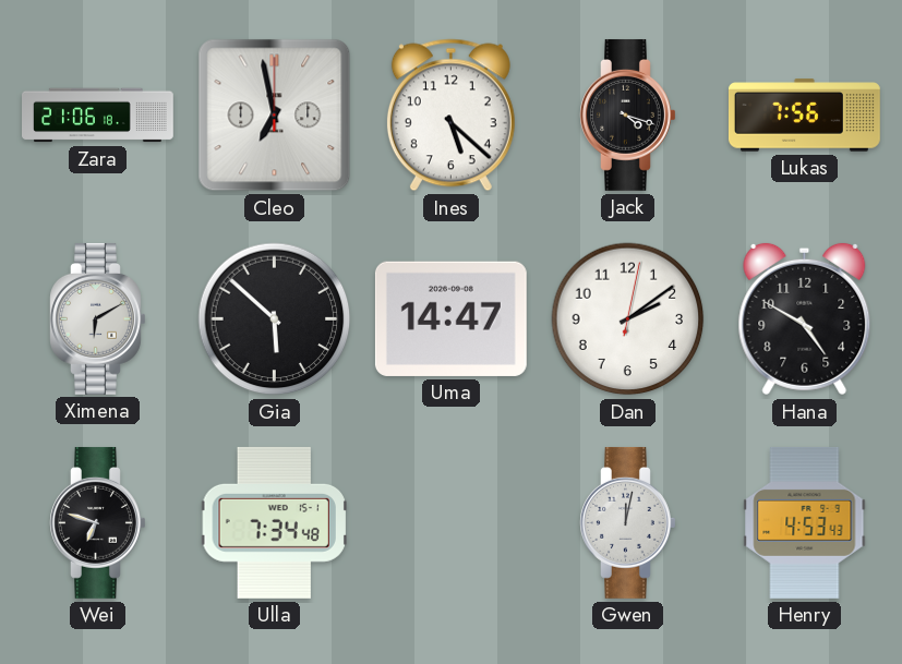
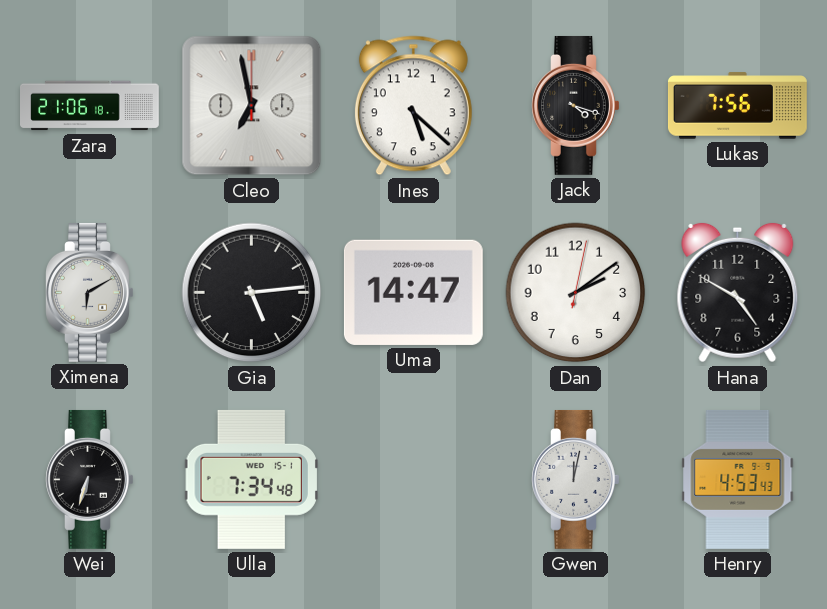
Gia: 5:52 -> 5:14 (252, 293)
Wei: 6:48 -> 6:33 (90, 479)
